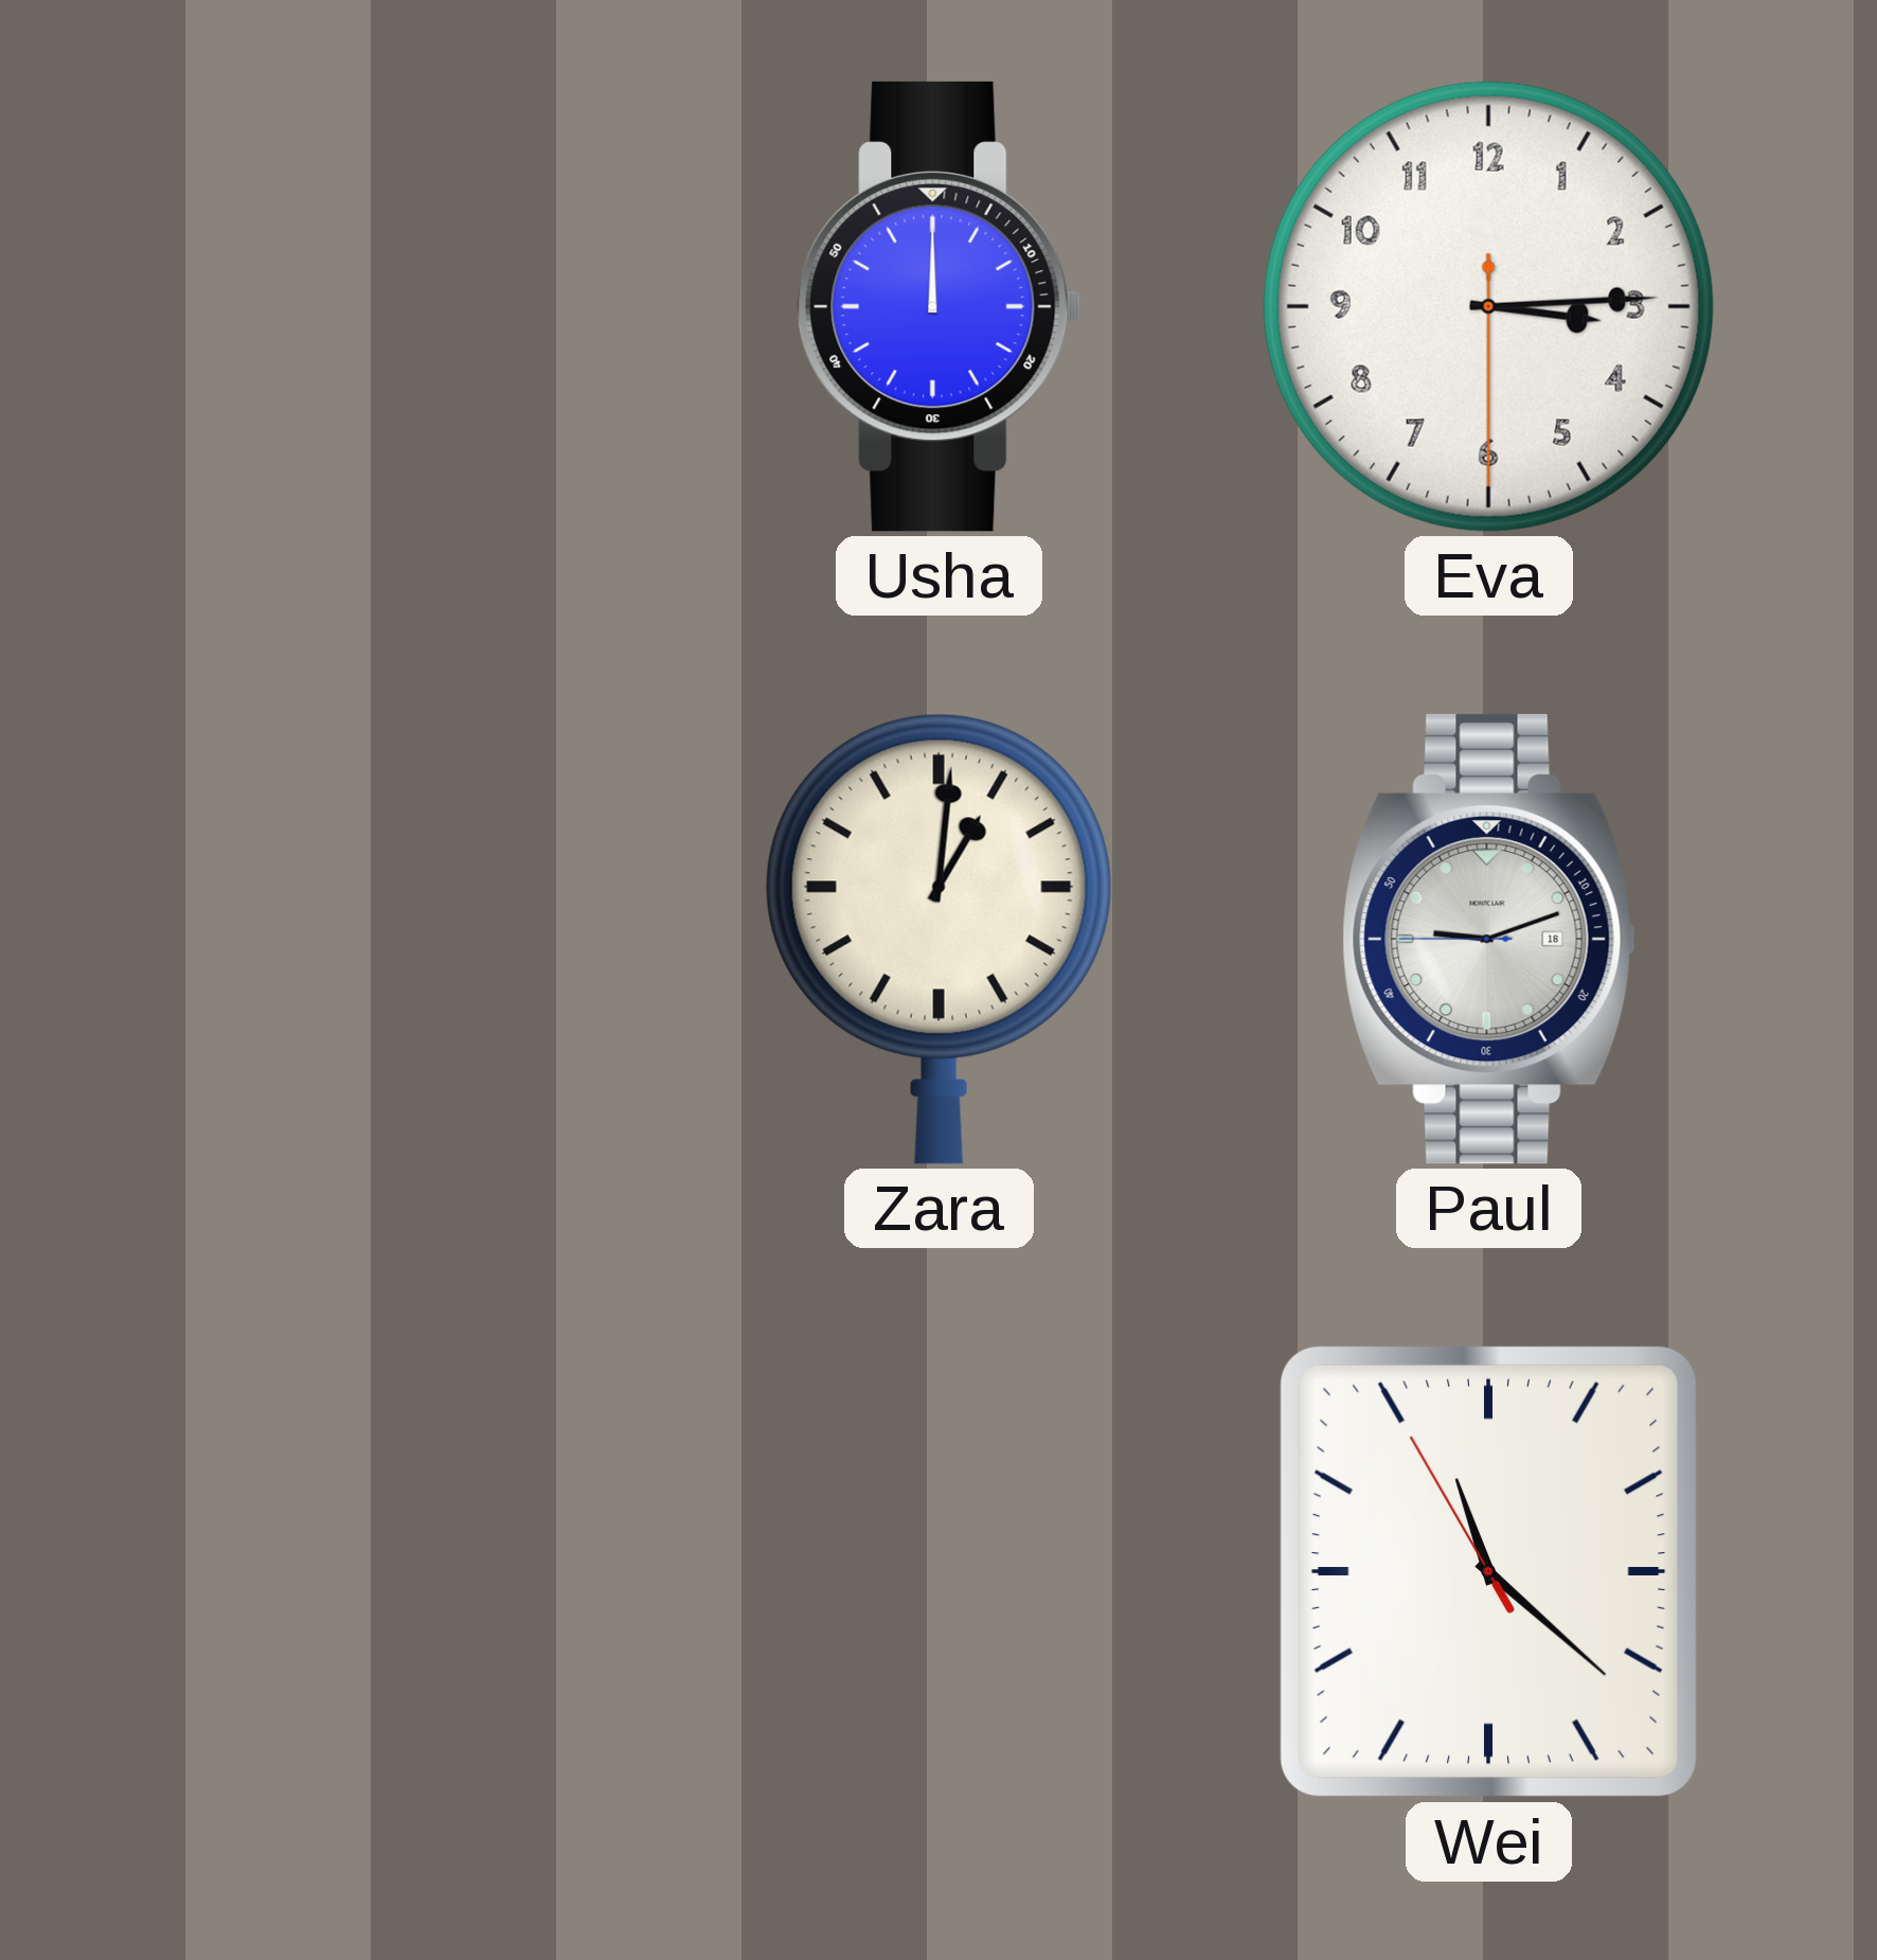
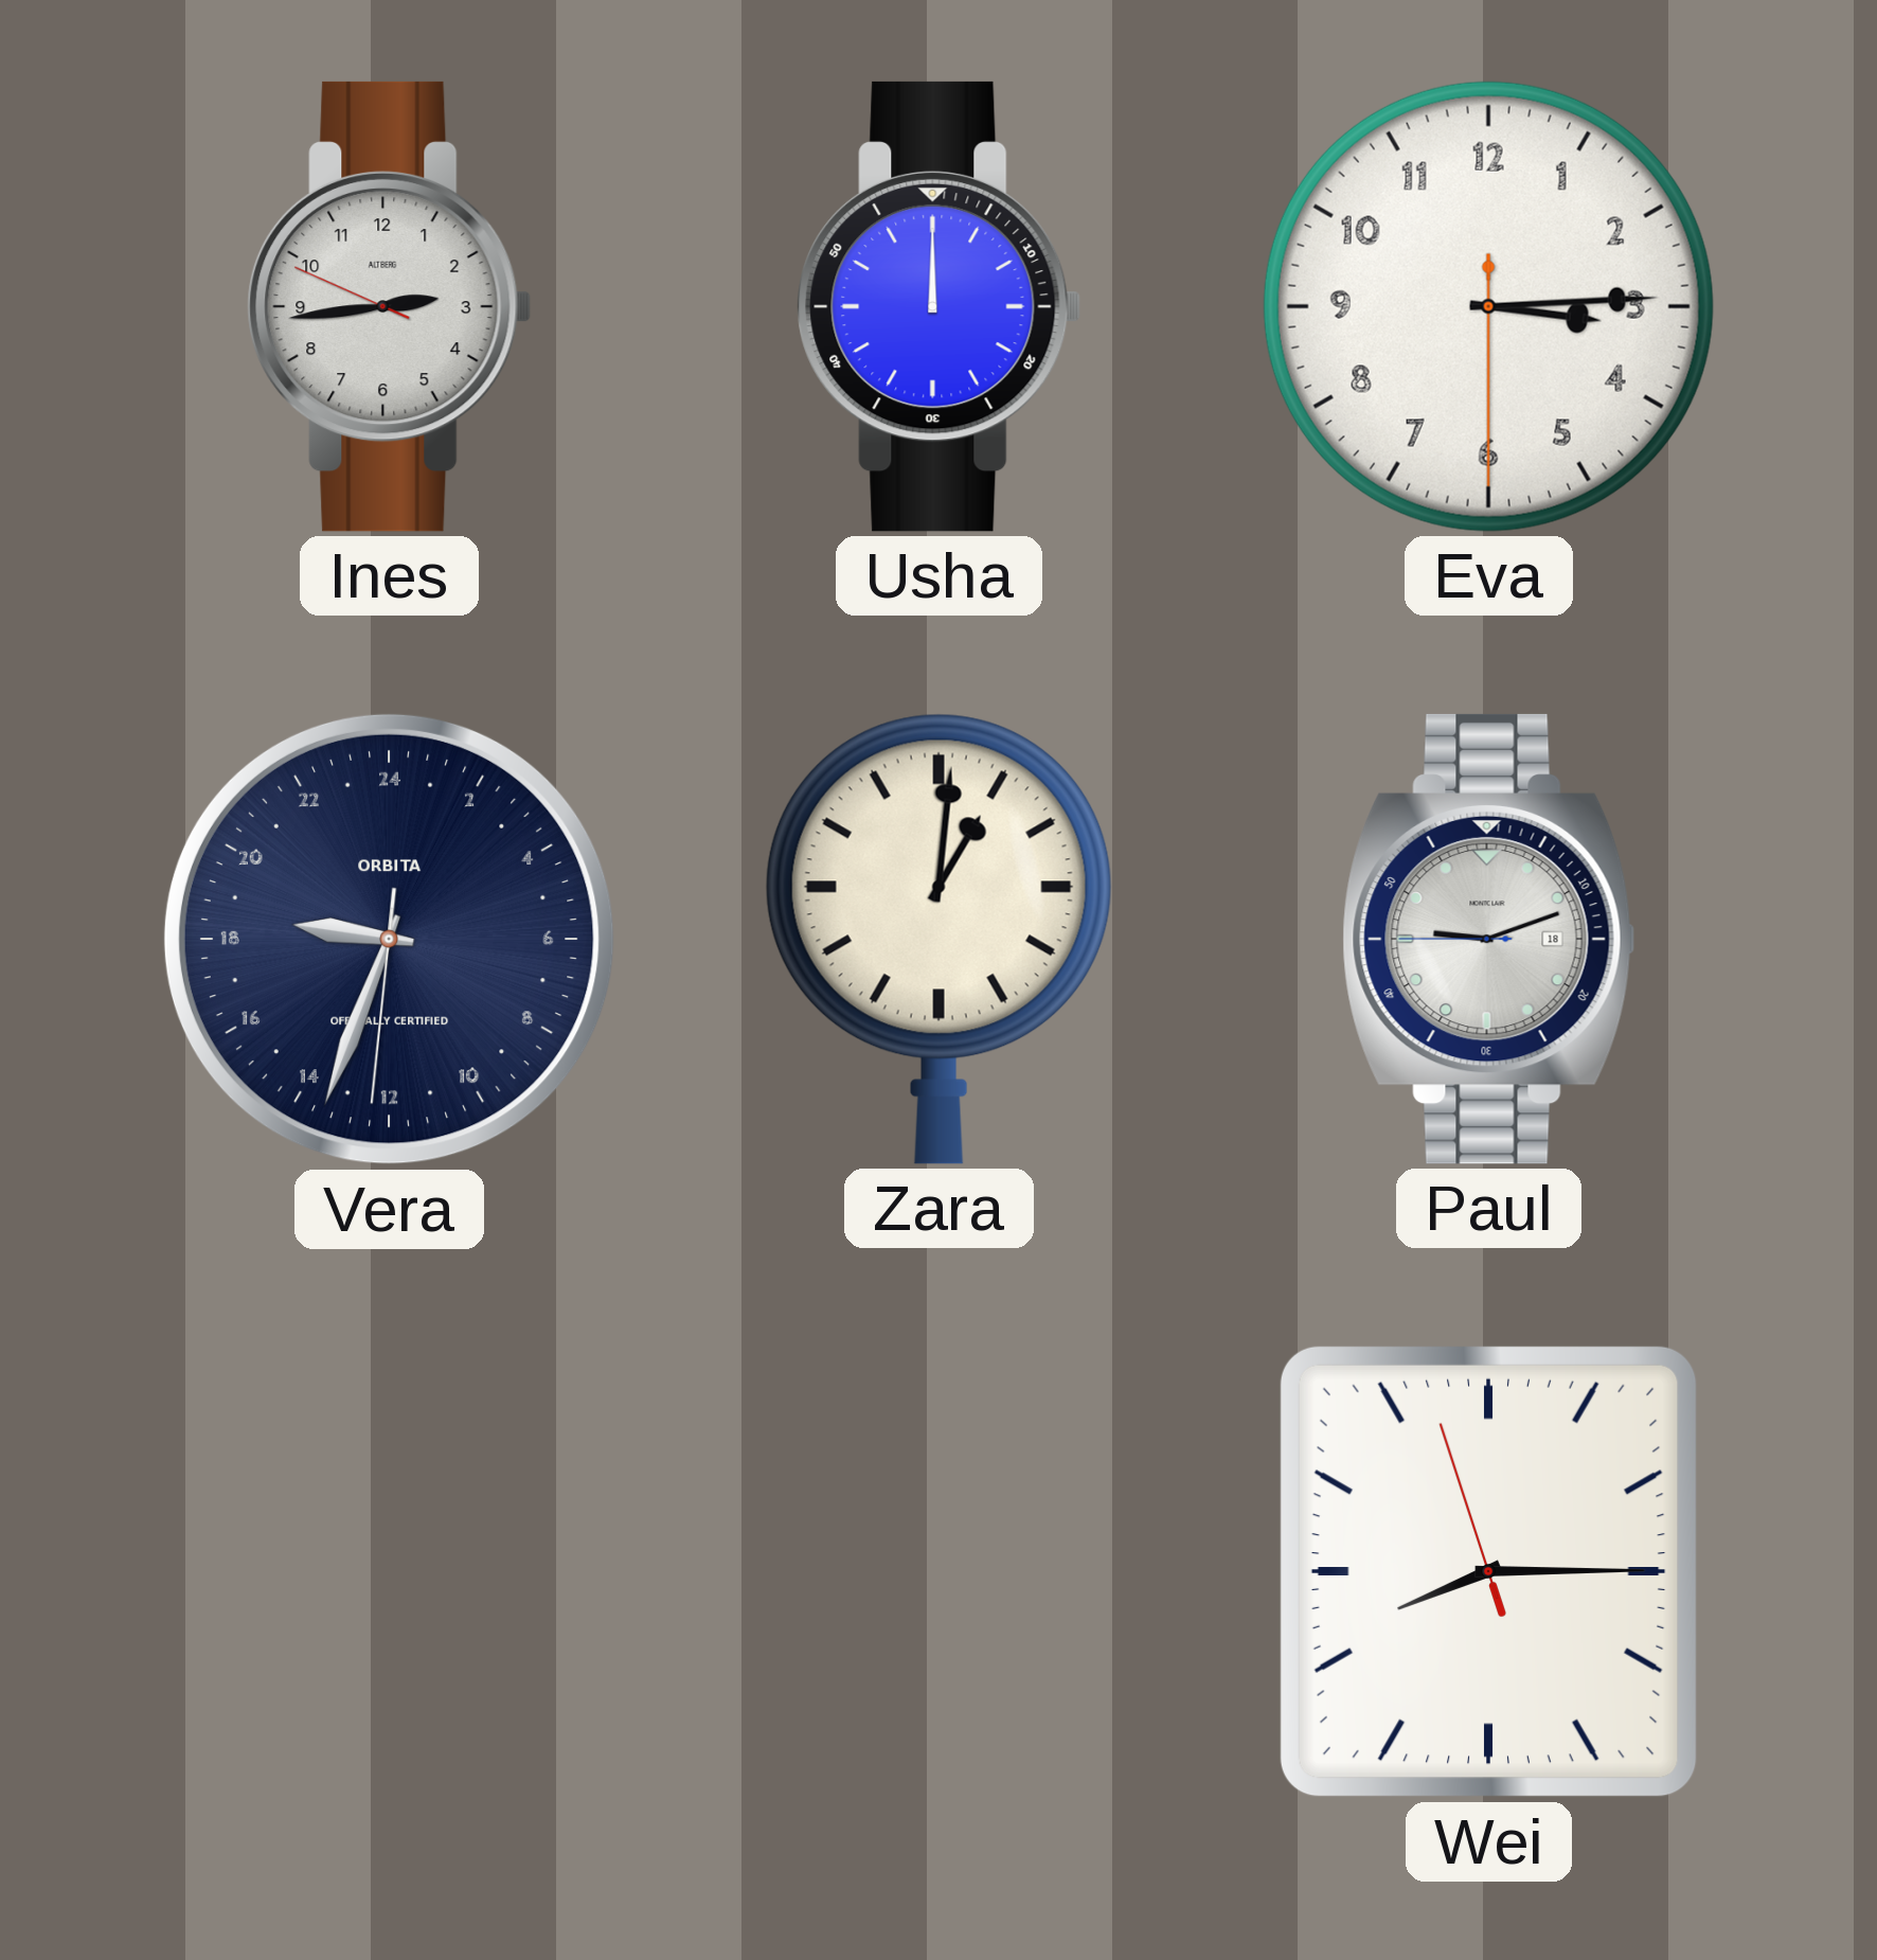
Ines: none -> 2:43 (390, 306)
Vera: none -> 18:33 (389, 939)
Wei: 11:21 -> 8:14 (1488, 1571)
